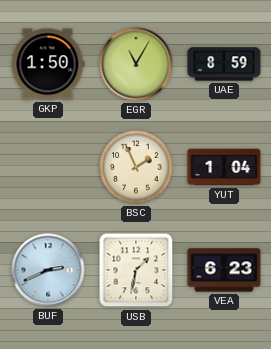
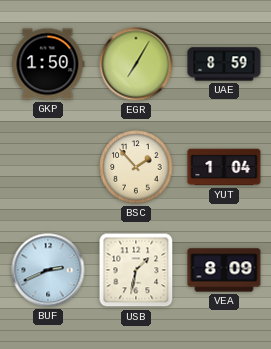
EGR: 11:05 -> 7:05 (136, 64)
BSC: 1:56 -> 1:53 (136, 167)
VEA: 6:23 -> 8:09 (224, 270)
